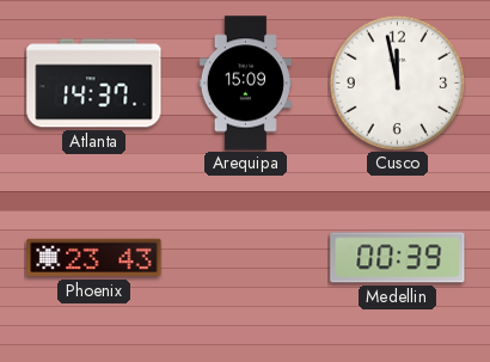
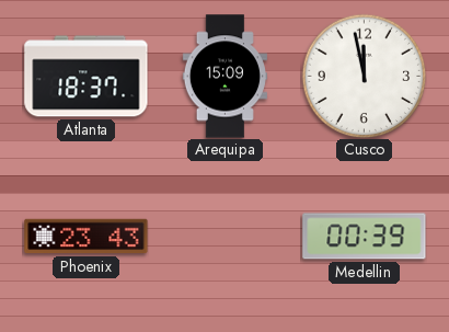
Atlanta: 14:37 -> 18:37 (87, 77)
